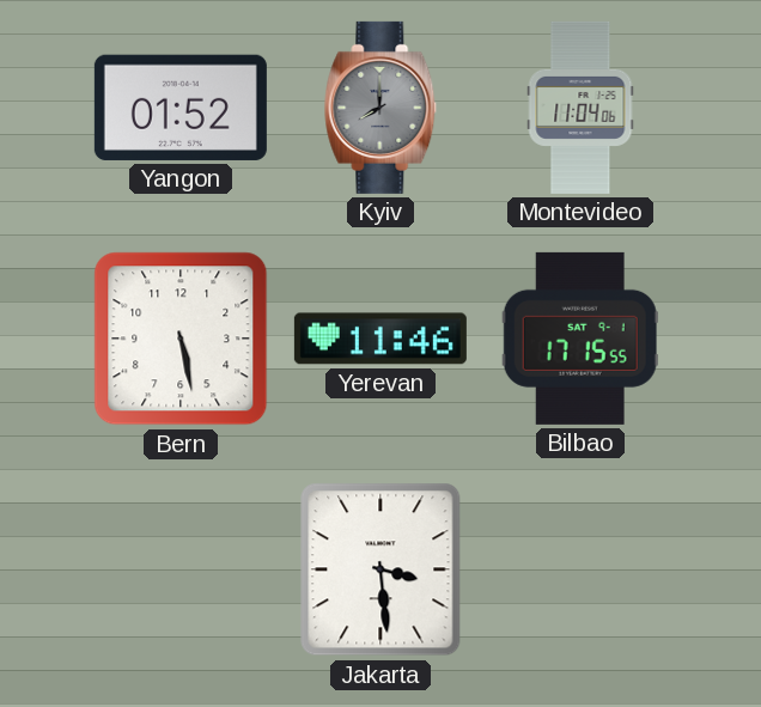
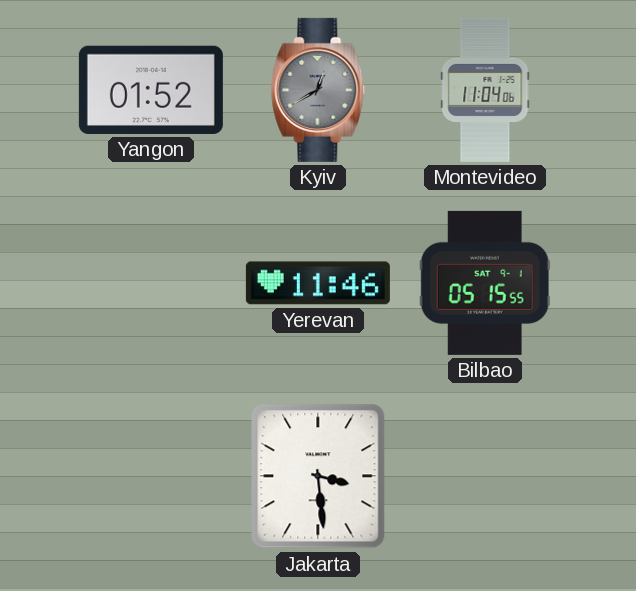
Kyiv: 8:00 -> 12:40 (318, 90)
Bern: 5:28 -> none (181, 339)
Bilbao: 17:15 -> 05:15 (485, 283)
